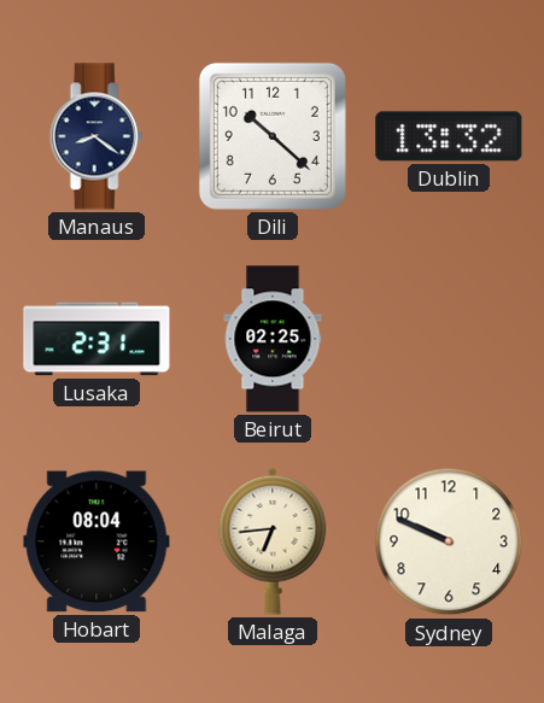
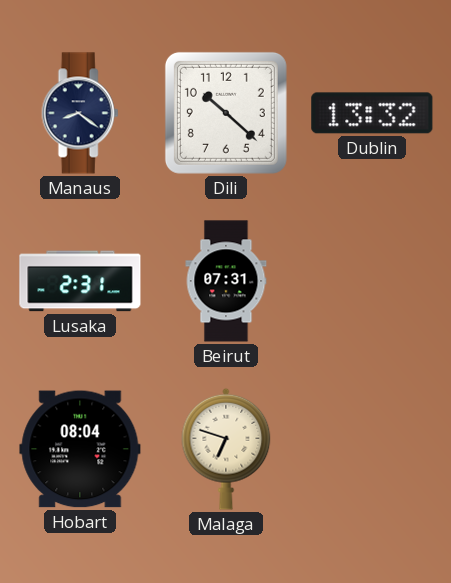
Beirut: 02:25 -> 07:31 (226, 281)
Malaga: 6:44 -> 6:48 (226, 449)
Sydney: 9:49 -> none (449, 541)
